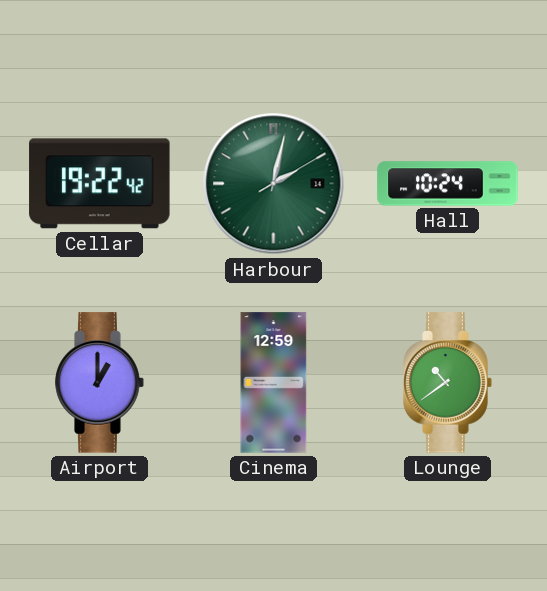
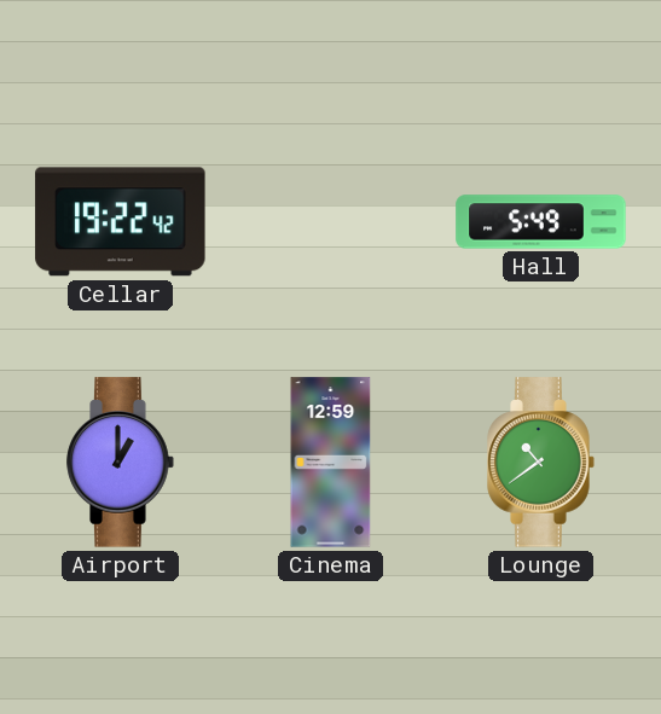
Harbour: 2:02 -> none (274, 184)
Hall: 10:24 -> 5:49 (541, 222)
